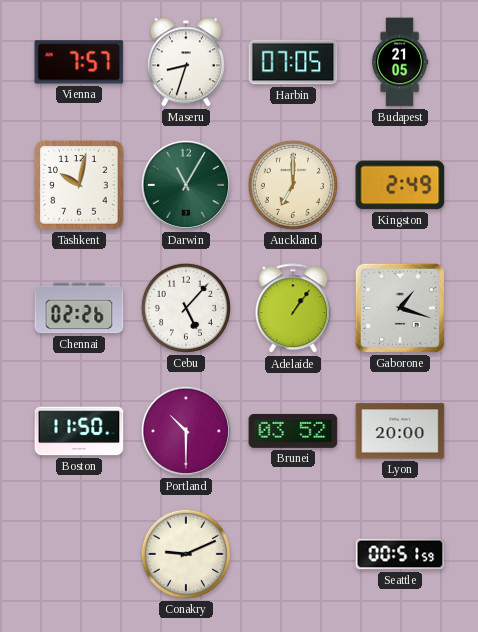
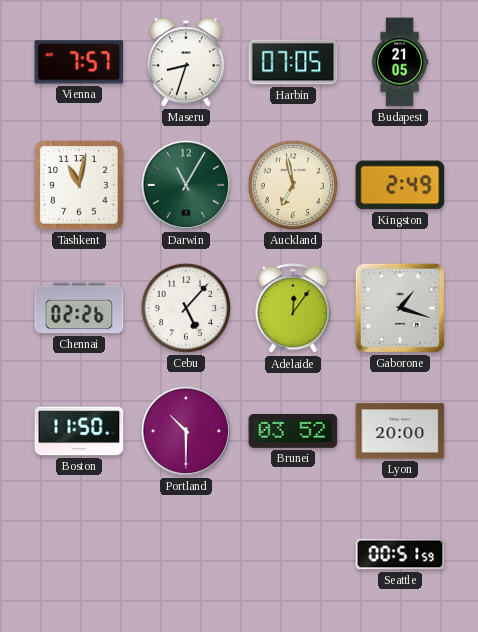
Tashkent: 10:02 -> 11:02 (79, 185)
Auckland: 7:00 -> 6:58 (293, 185)
Adelaide: 1:06 -> 12:06 (293, 309)
Conakry: 9:11 -> none (186, 554)
